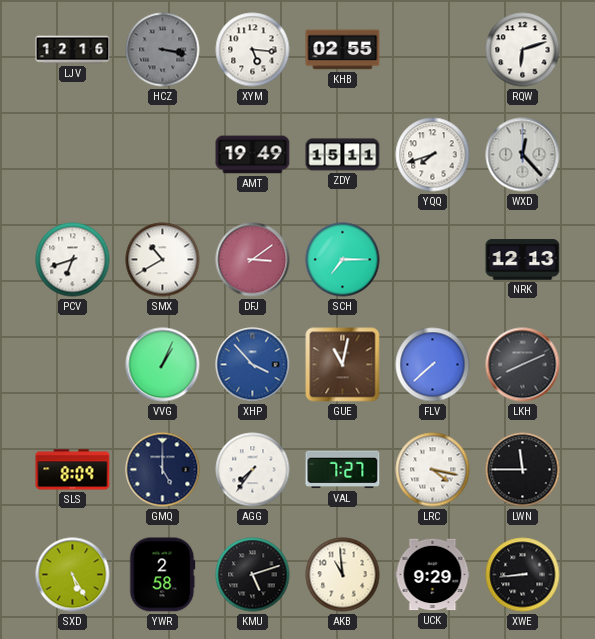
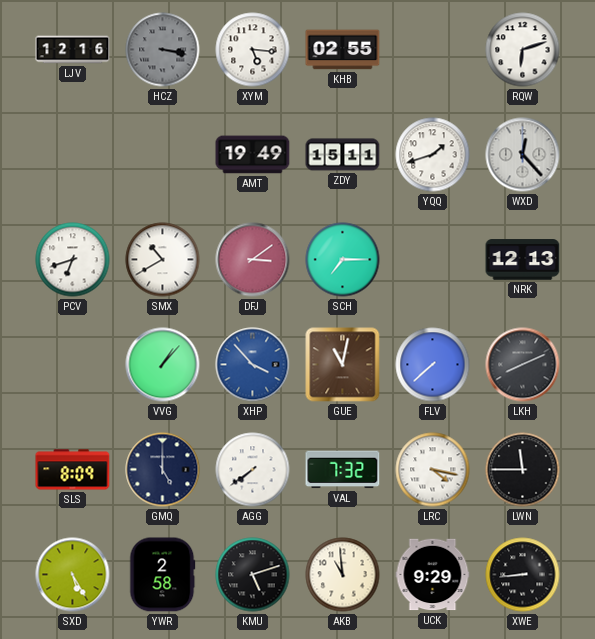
YQQ: 7:42 -> 1:42 (433, 155)
VVG: 1:04 -> 1:07 (163, 365)
AGG: 7:36 -> 7:39 (253, 470)
VAL: 7:27 -> 7:32 (343, 470)
